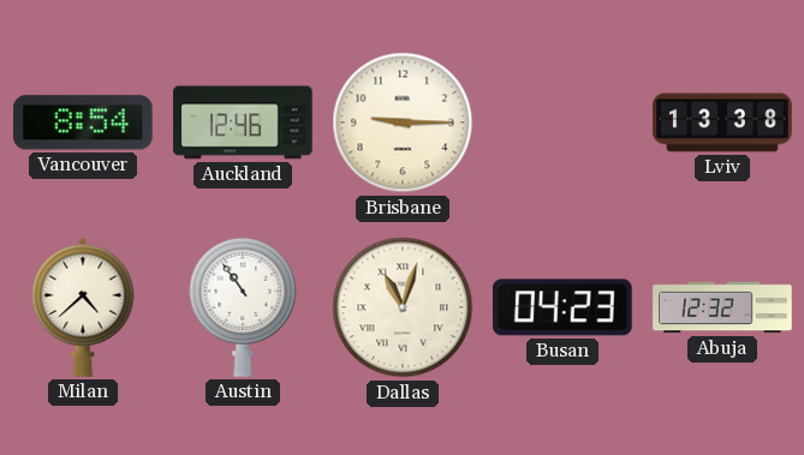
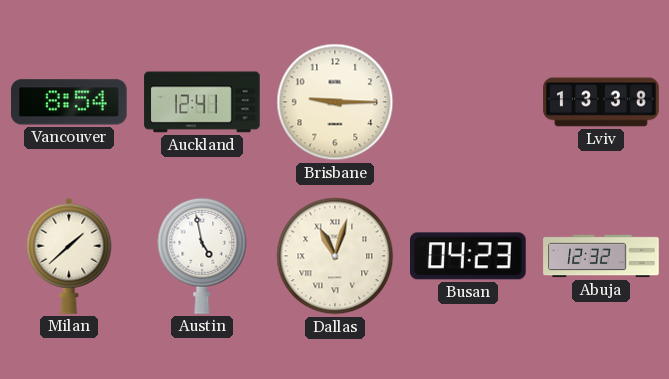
Auckland: 12:46 -> 12:41 (202, 102)
Milan: 4:38 -> 1:38 (69, 256)
Austin: 10:54 -> 4:58 (202, 256)
